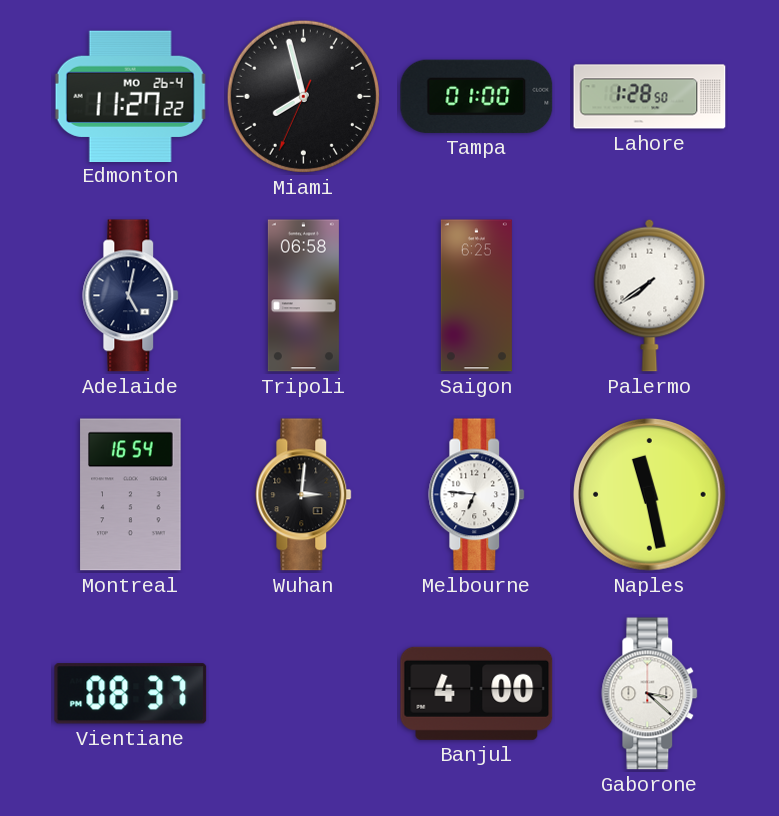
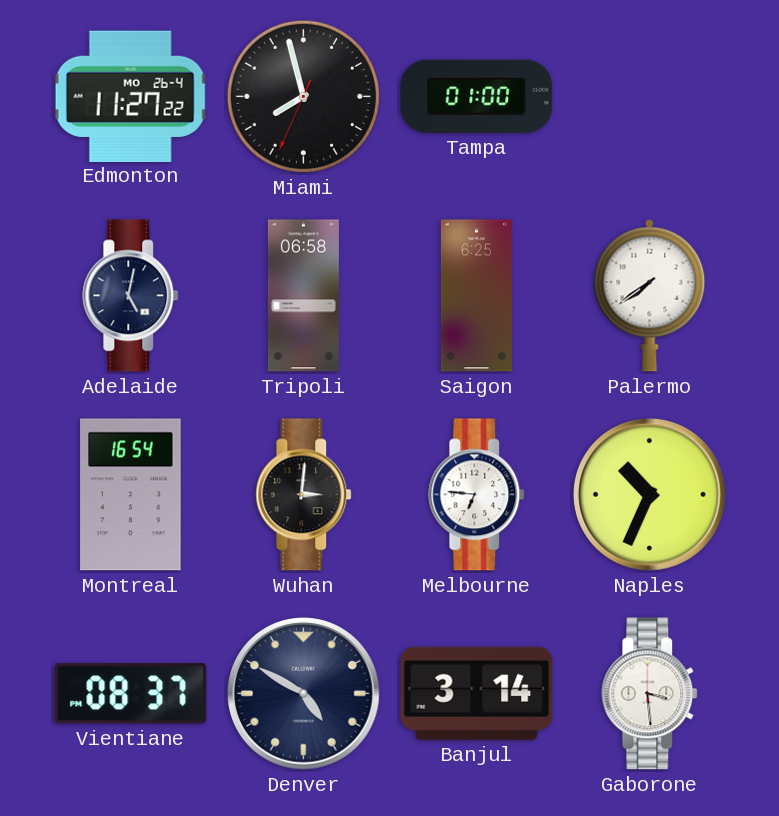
Lahore: 1:28 -> none (650, 97)
Naples: 11:28 -> 10:34 (650, 495)
Denver: none -> 4:50 (304, 694)
Banjul: 4:00 -> 3:14 (477, 693)
Gaborone: 3:22 -> 3:29 (650, 694)
